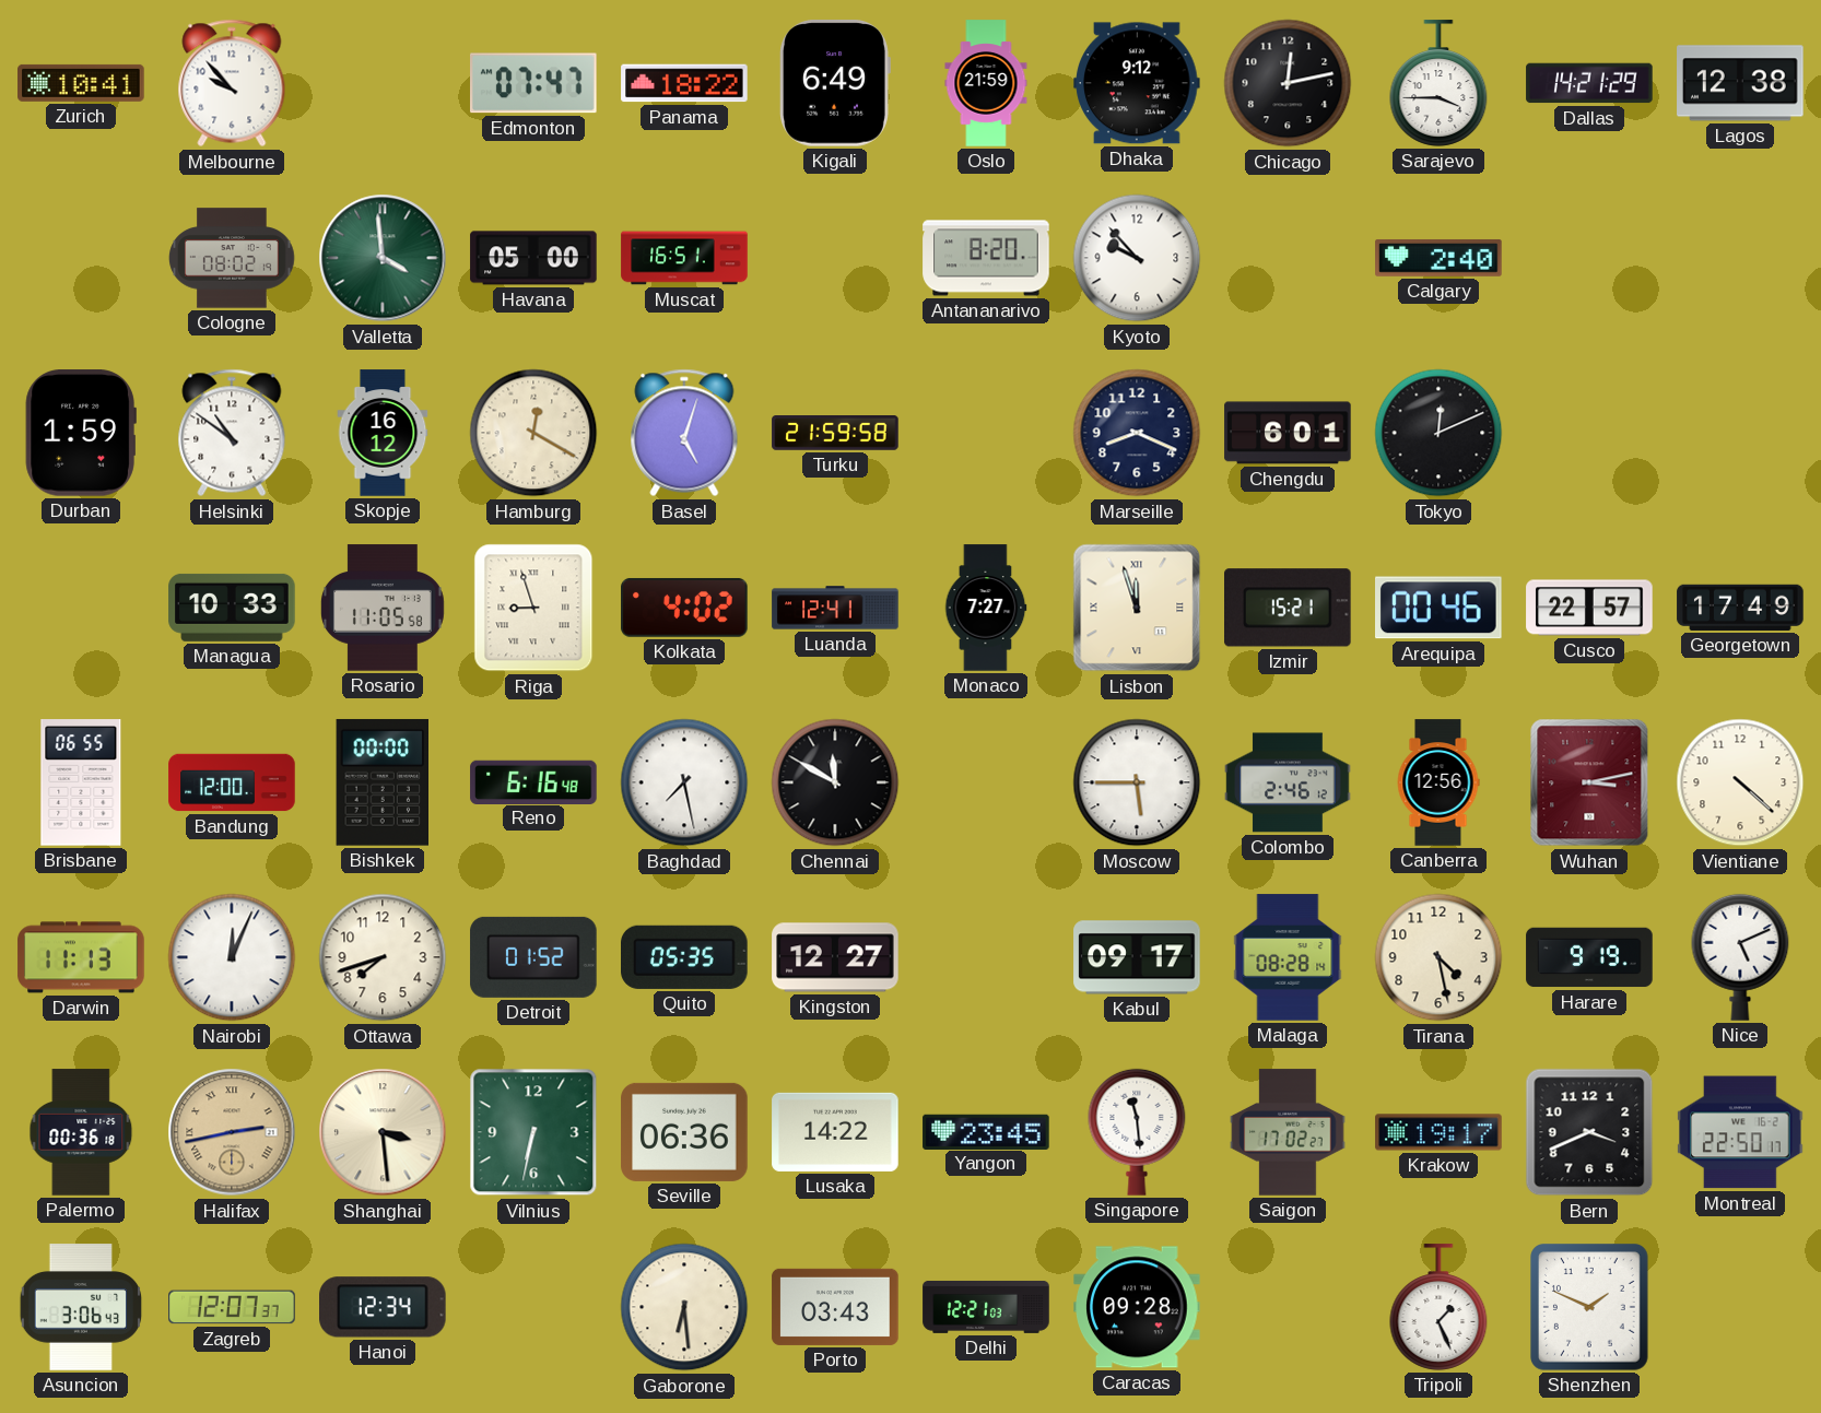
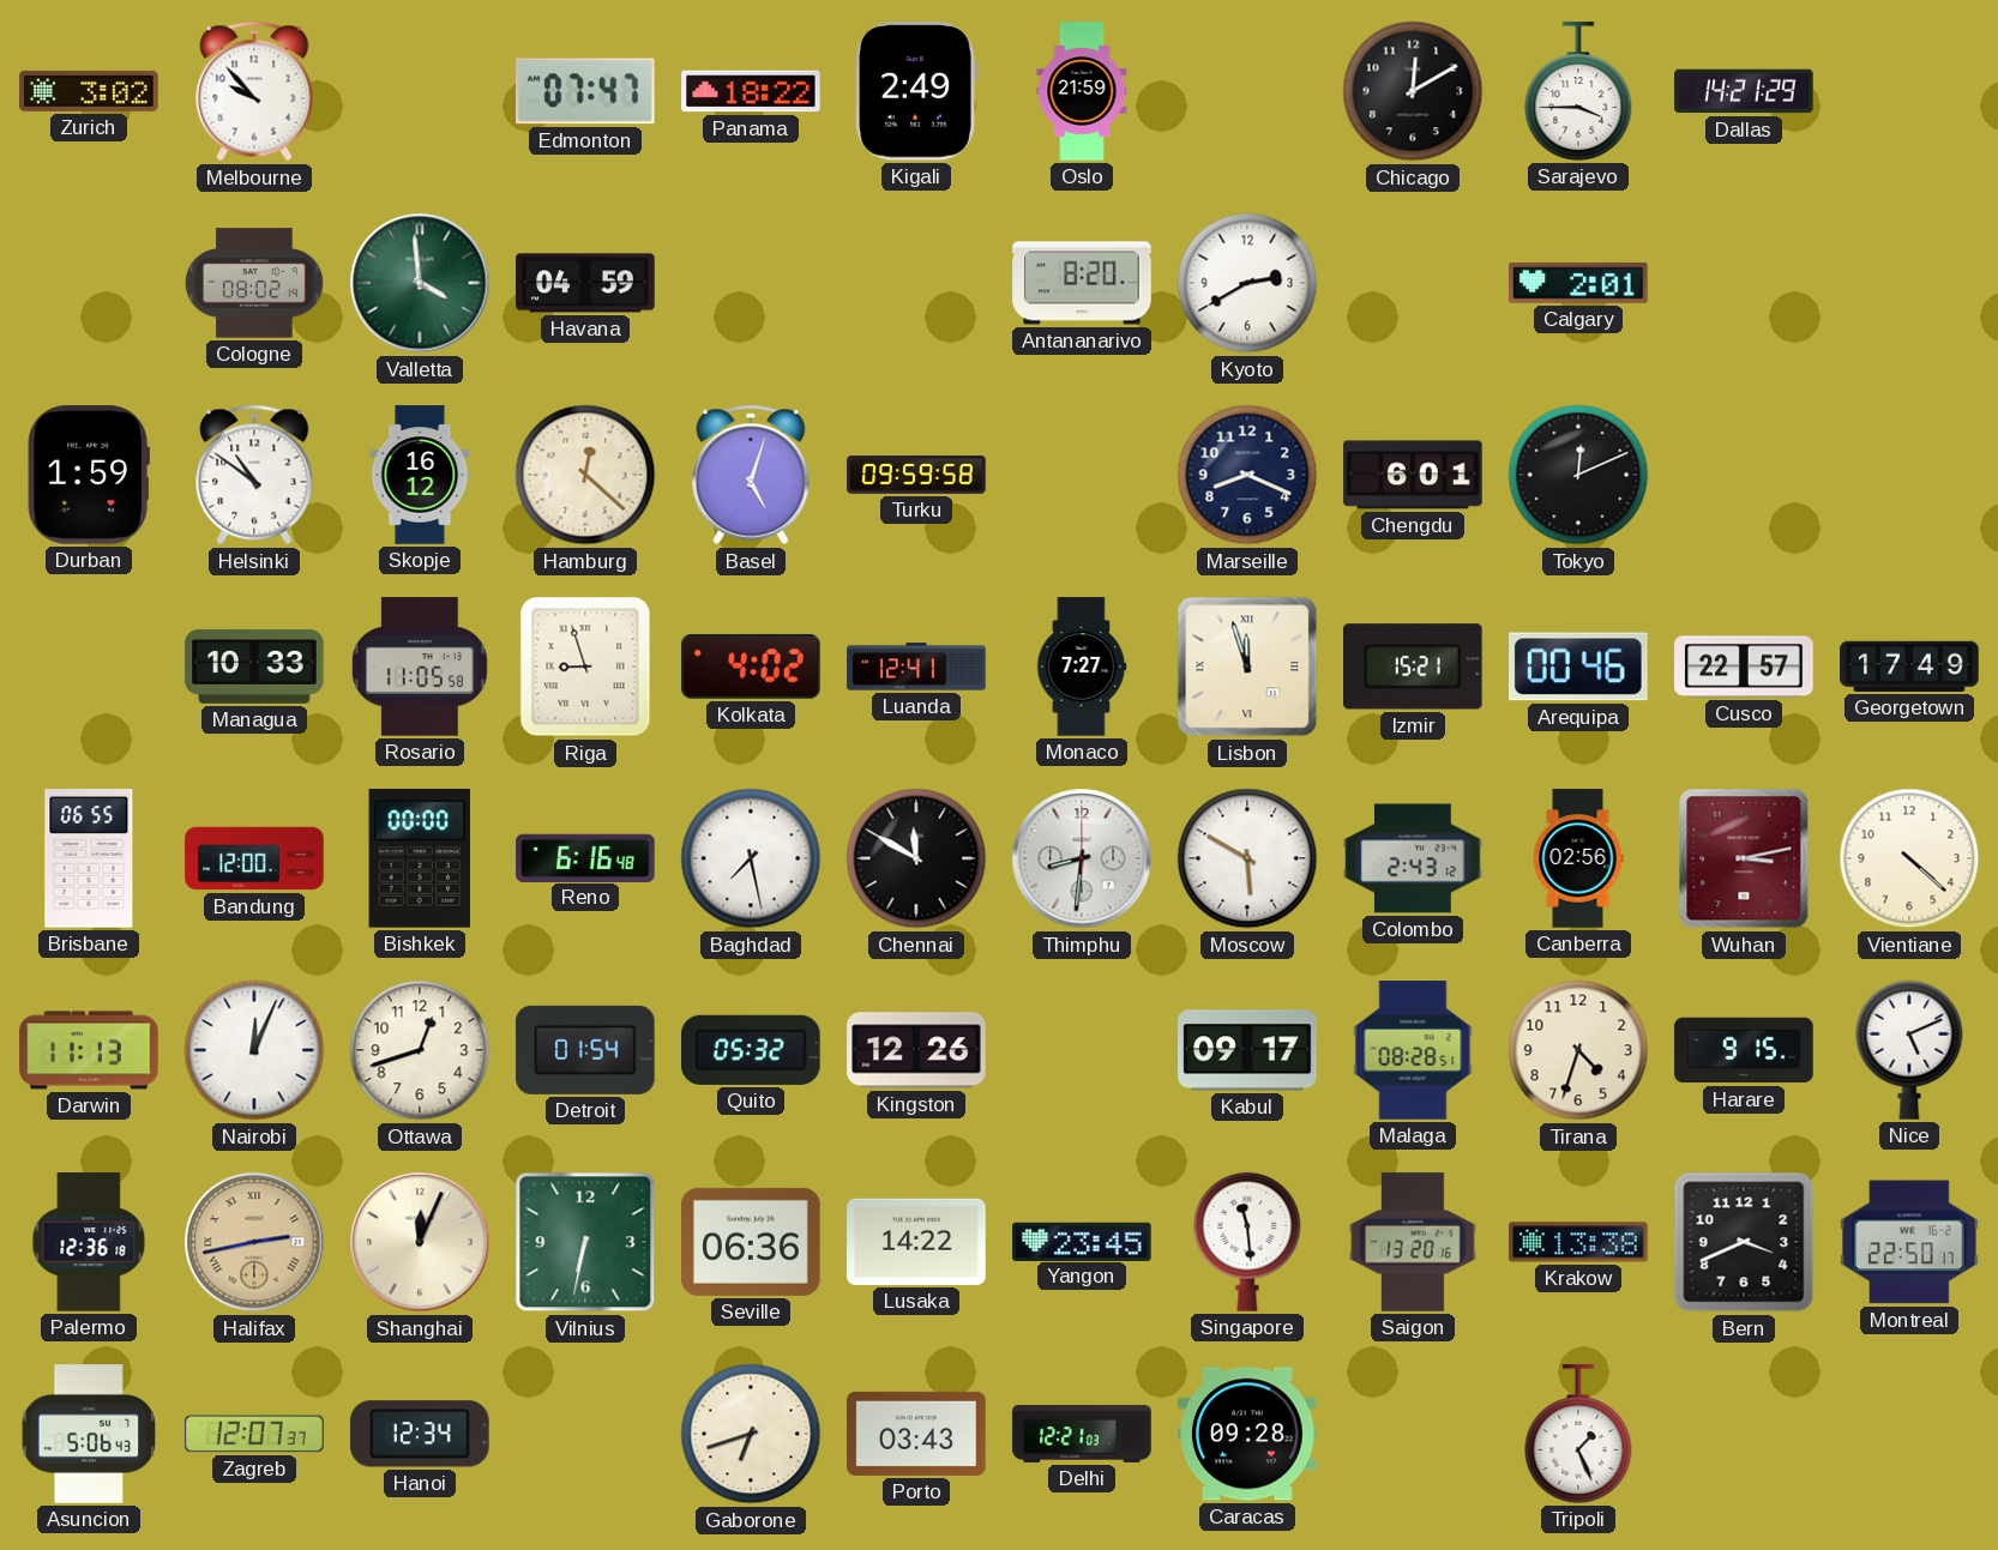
Zurich: 10:41 -> 3:02 (89, 91)
Kigali: 6:49 -> 2:49 (916, 92)
Dhaka: 9:12 -> none (1137, 83)
Chicago: 12:13 -> 12:10 (1413, 91)
Lagos: 12:38 -> none (1740, 83)
Havana: 05:00 -> 04:59 (585, 283)
Muscat: 16:51 -> none (684, 258)
Kyoto: 9:53 -> 2:40 (1247, 283)
Calgary: 2:40 -> 2:01 (1578, 283)
Hamburg: 12:20 -> 12:22 (585, 475)
Turku: 21:59 -> 09:59 (916, 476)
Thimphu: none -> 8:31 (1082, 858)
Moscow: 5:45 -> 5:50 (1247, 858)
Colombo: 2:46 -> 2:43 (1413, 858)
Canberra: 12:56 -> 02:56 (1578, 858)
Ottawa: 7:42 -> 12:42 (420, 1050)
Detroit: 01:52 -> 01:54 (585, 1050)
Quito: 05:35 -> 05:32 (752, 1050)
Kingston: 12:27 -> 12:26 (916, 1050)
Malaga: 08:28:14 -> 08:28:51 (1413, 1050)
Tirana: 4:28 -> 4:33 (1578, 1050)
Harare: 9:19 -> 9:15 (1744, 1050)
Palermo: 00:36 -> 12:36 (89, 1242)
Shanghai: 3:29 -> 12:04 (420, 1242)
Saigon: 17:02 -> 13:20 (1413, 1242)
Krakow: 19:17 -> 13:38 (1578, 1242)
Asuncion: 3:06 -> 5:06 (89, 1434)
Gaborone: 6:29 -> 6:42 (751, 1434)
Shenzhen: 1:49 -> none (1590, 1308)
